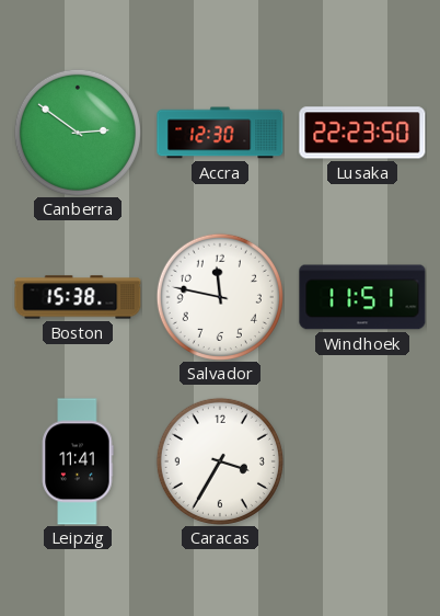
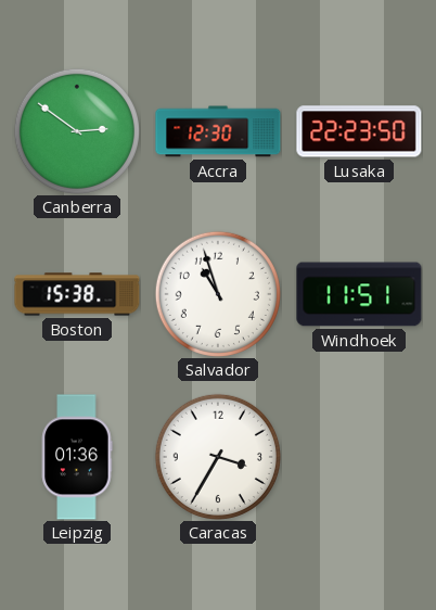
Salvador: 11:47 -> 10:57 (218, 294)
Leipzig: 11:41 -> 01:36 (77, 457)
